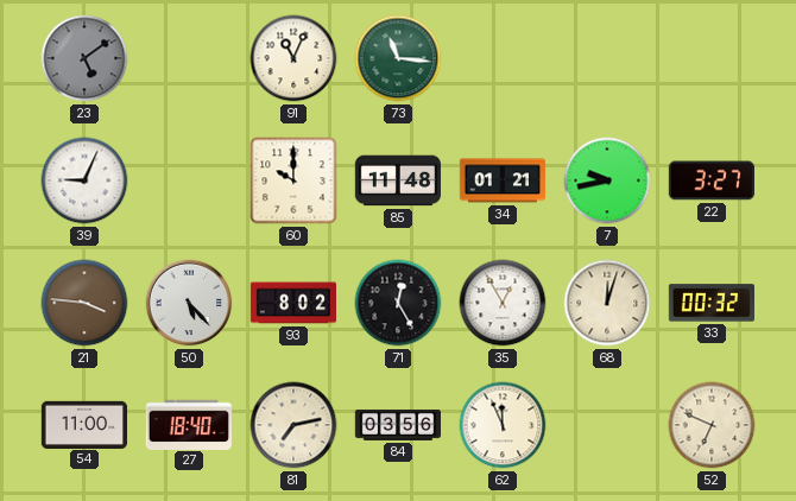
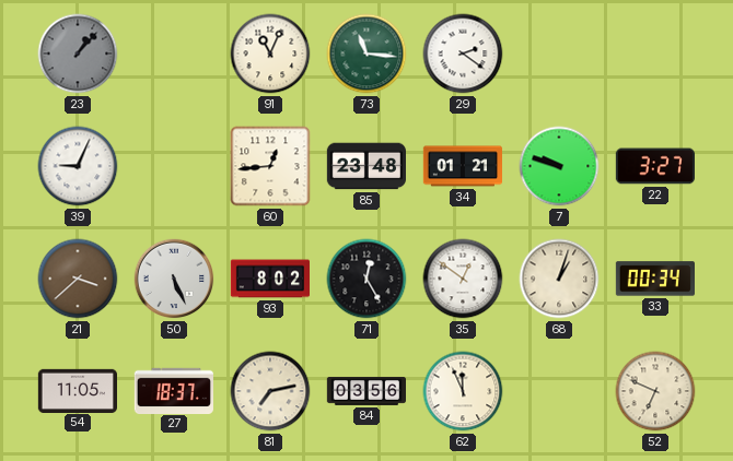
23: 5:09 -> 1:07 (78, 54)
29: none -> 2:21 (463, 54)
60: 10:00 -> 12:44 (270, 166)
85: 11:48 -> 23:48 (365, 166)
7: 9:43 -> 9:48 (559, 166)
21: 3:46 -> 3:38 (78, 279)
50: 5:23 -> 5:26 (174, 279)
35: 12:55 -> 12:51 (463, 279)
68: 12:03 -> 1:03 (559, 279)
33: 00:32 -> 00:34 (654, 279)
54: 11:00 -> 11:05 (77, 390)
27: 18:40 -> 18:37 (174, 390)
